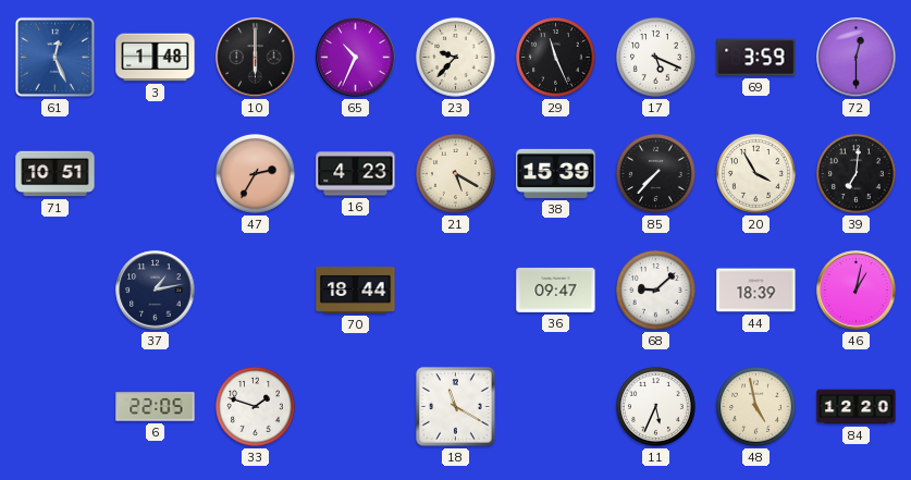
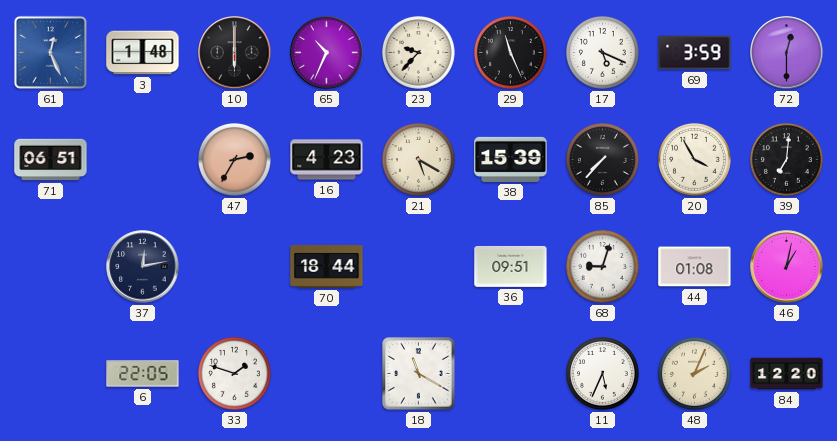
71: 10:51 -> 06:51 (51, 160)
37: 1:13 -> 12:13 (143, 267)
36: 09:47 -> 09:51 (511, 266)
68: 9:08 -> 9:03 (602, 266)
44: 18:39 -> 01:08 (695, 267)
48: 4:58 -> 2:04 (694, 373)
